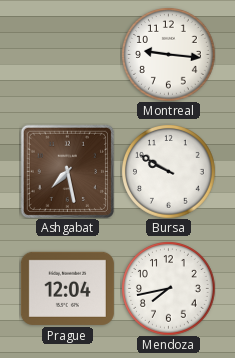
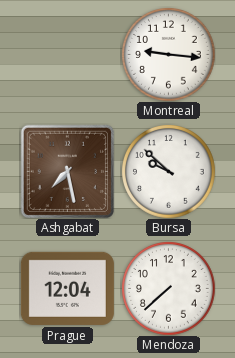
Bursa: 9:50 -> 9:52 (169, 172)
Mendoza: 7:43 -> 7:38 (169, 289)
